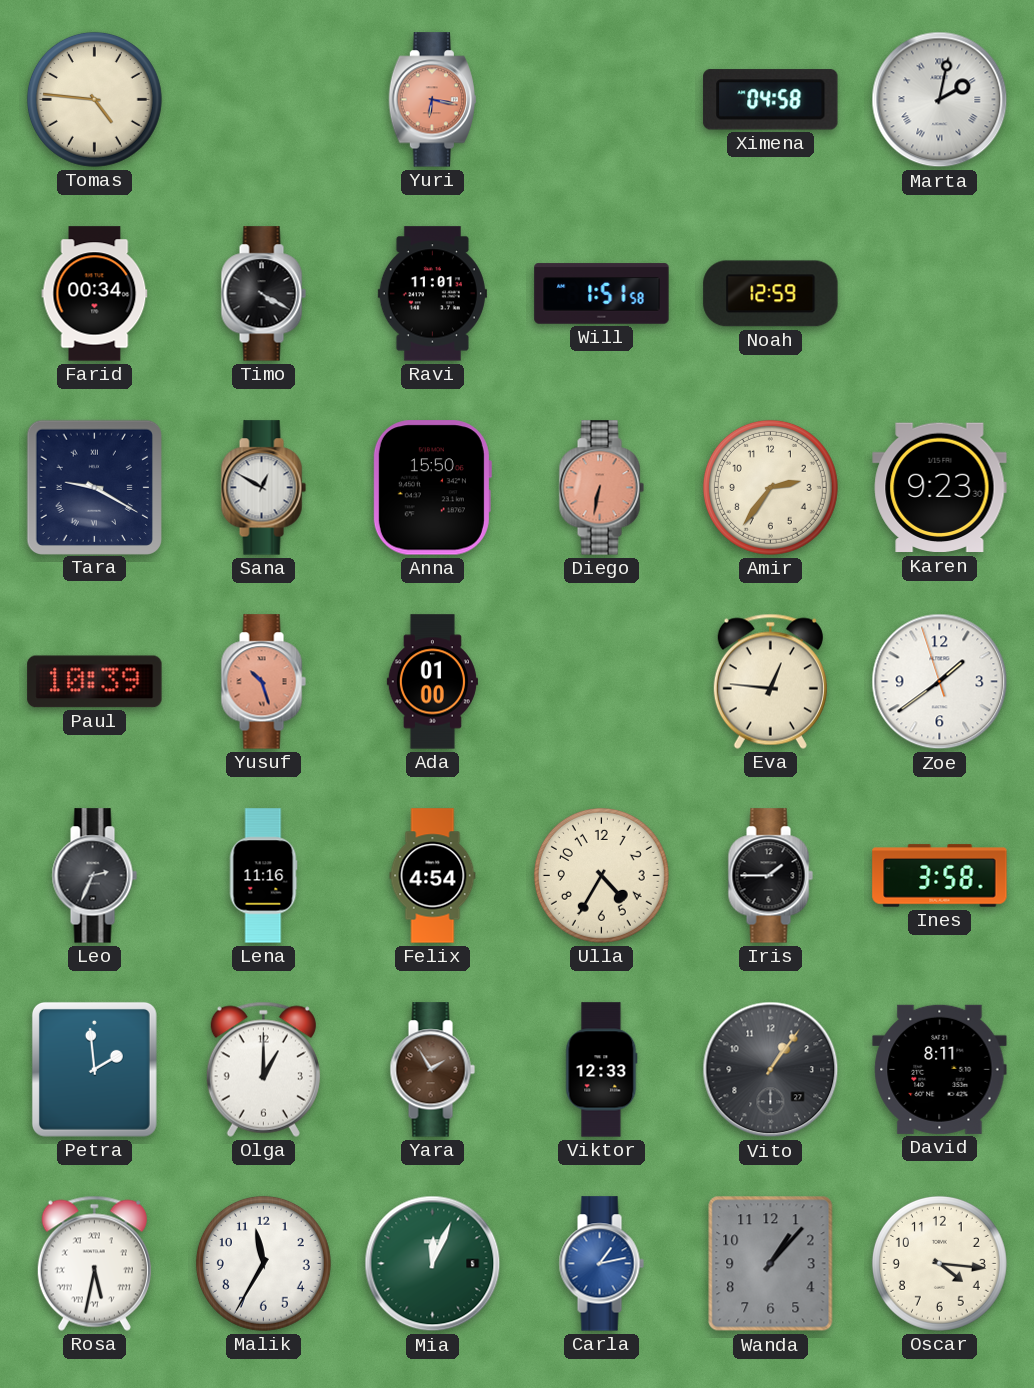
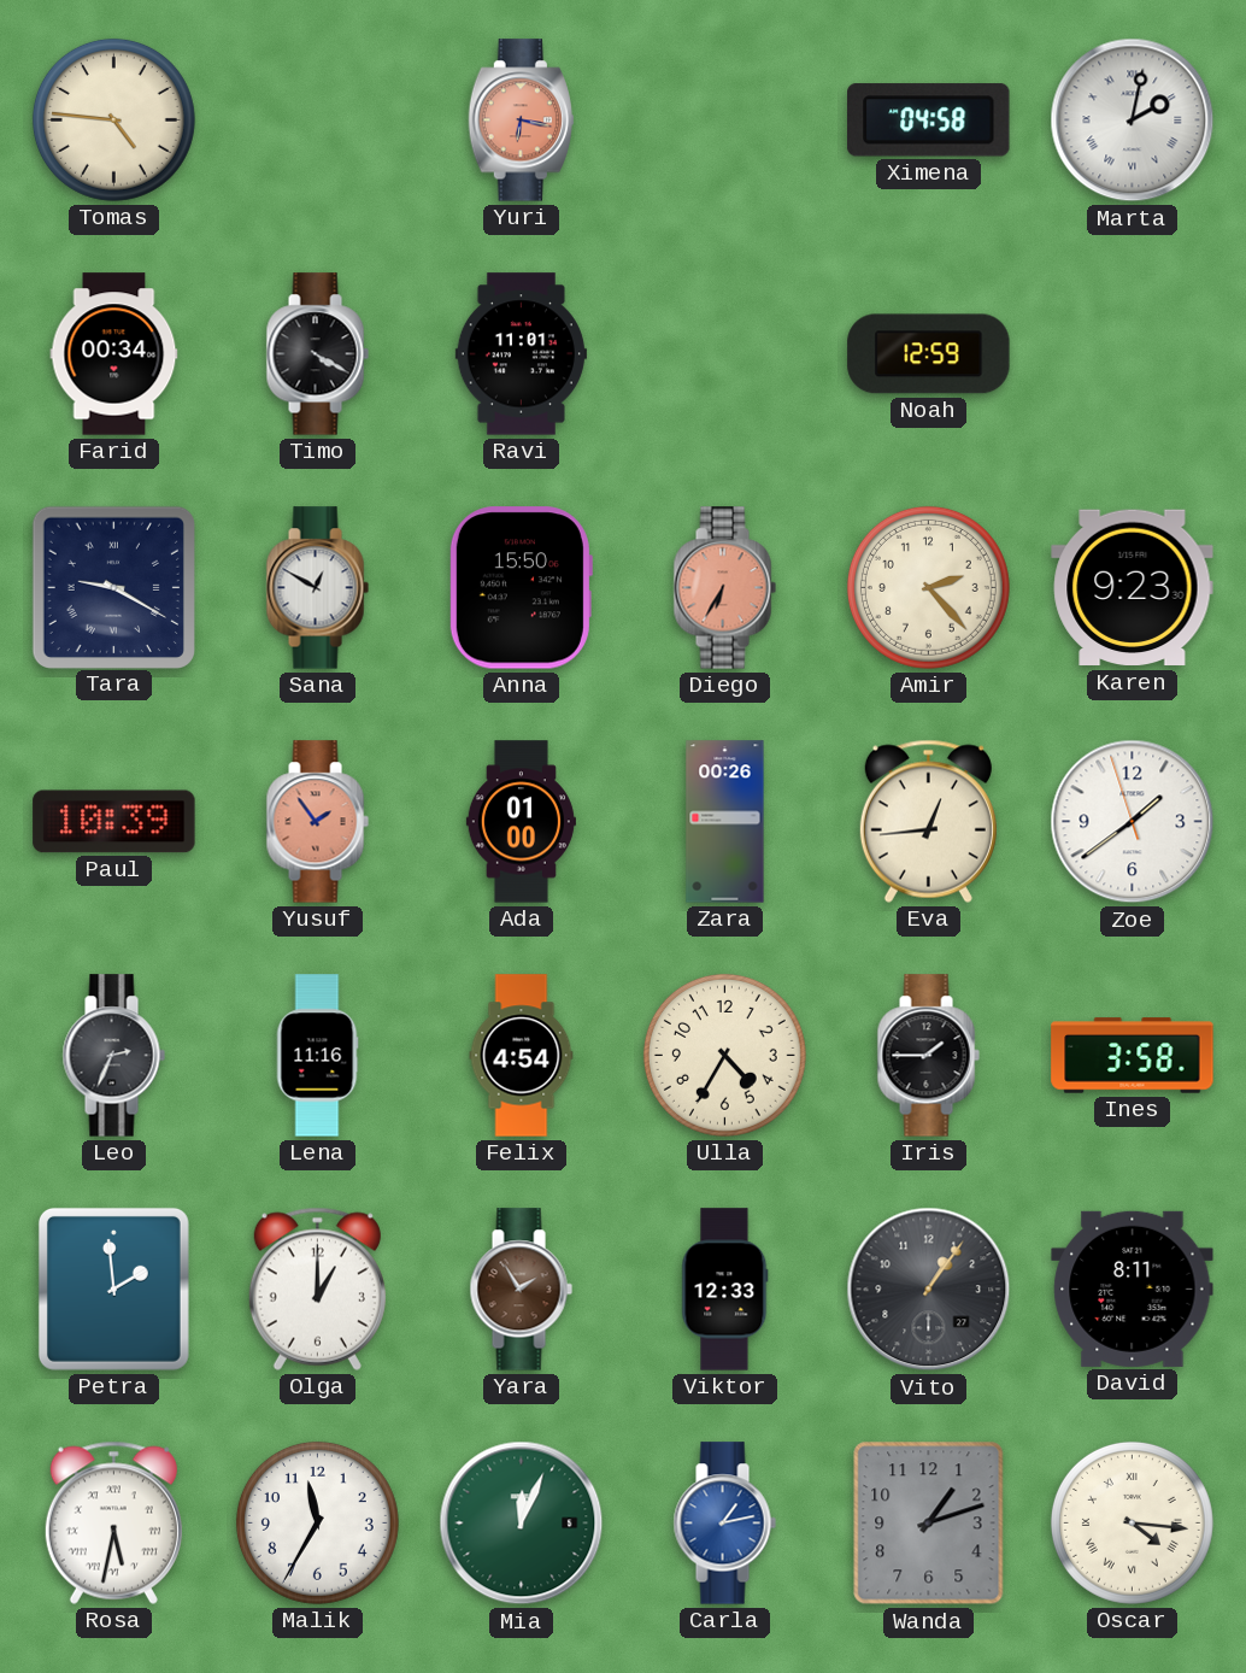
Will: 1:51 -> none (602, 294)
Diego: 6:32 -> 6:35 (724, 588)
Amir: 2:36 -> 2:23 (928, 587)
Yusuf: 10:27 -> 1:54 (317, 822)
Zara: none -> 00:26 (725, 822)
Eva: 12:46 -> 12:44 (928, 821)
Wanda: 1:07 -> 1:12 (929, 1524)
Oscar numerals: Arabic -> Roman (1132, 1522)
